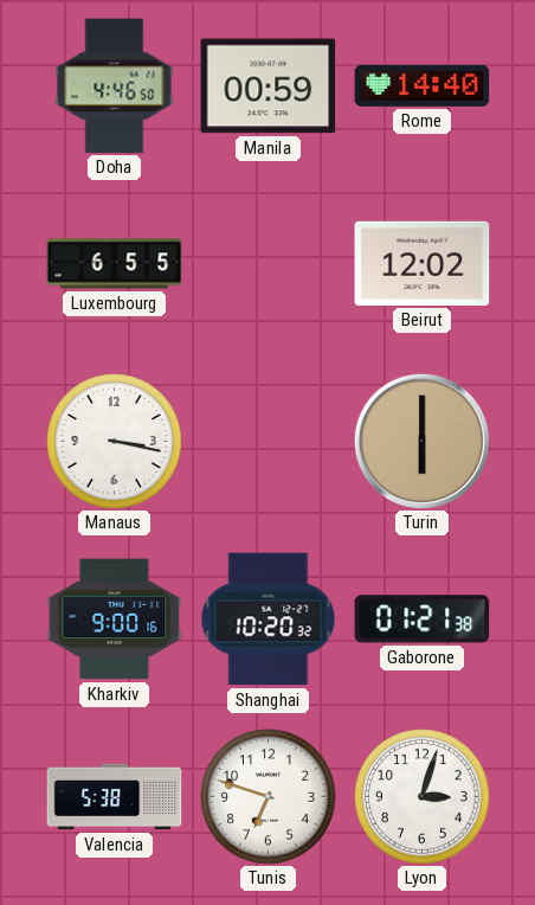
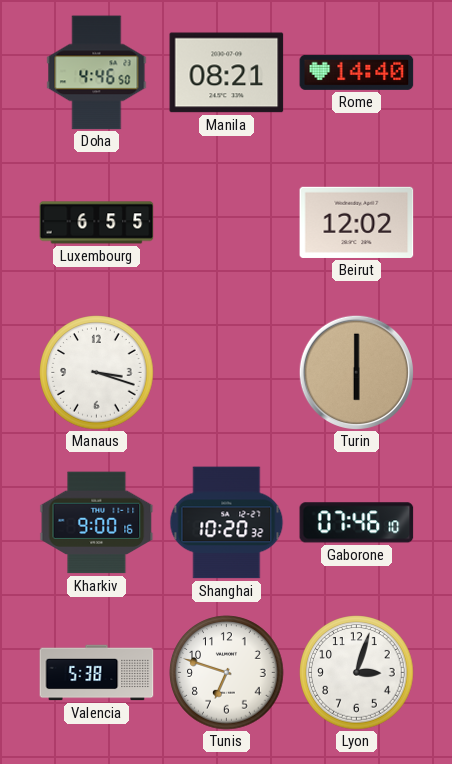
Manila: 00:59 -> 08:21 (227, 73)
Manaus: 3:17 -> 3:18 (97, 373)
Gaborone: 01:21 -> 07:46 (357, 523)
